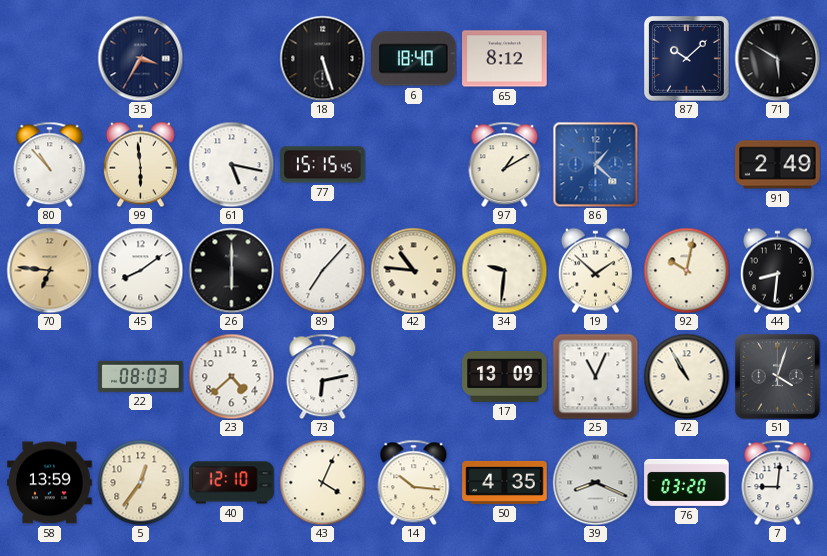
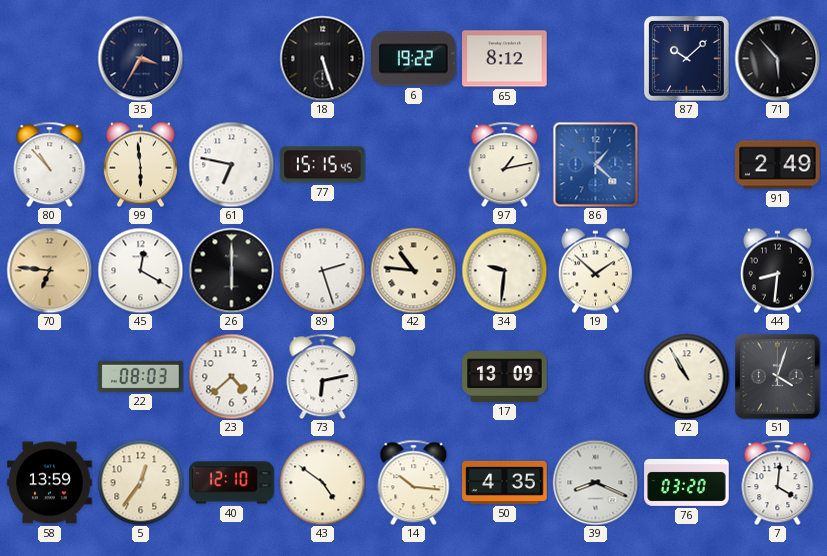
6: 18:40 -> 19:22 (414, 59)
71: 5:50 -> 5:53 (777, 58)
61: 5:17 -> 6:47 (231, 164)
97: 1:10 -> 1:13 (505, 164)
45: 8:09 -> 12:20 (140, 270)
89: 7:07 -> 2:27 (322, 270)
92: 10:02 -> none (686, 270)
25: 11:04 -> none (595, 376)
43: 4:04 -> 4:51 (322, 482)
7: 9:01 -> 4:01 (778, 482)
